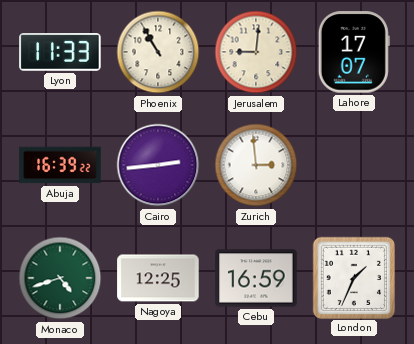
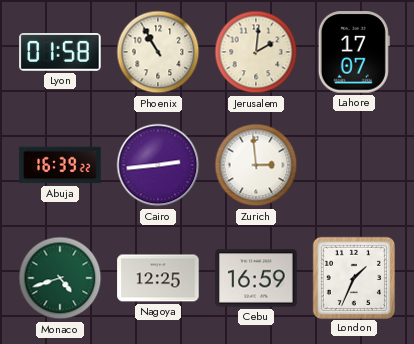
Lyon: 11:33 -> 01:58 (60, 53)
Jerusalem: 9:01 -> 2:01 (256, 52)
